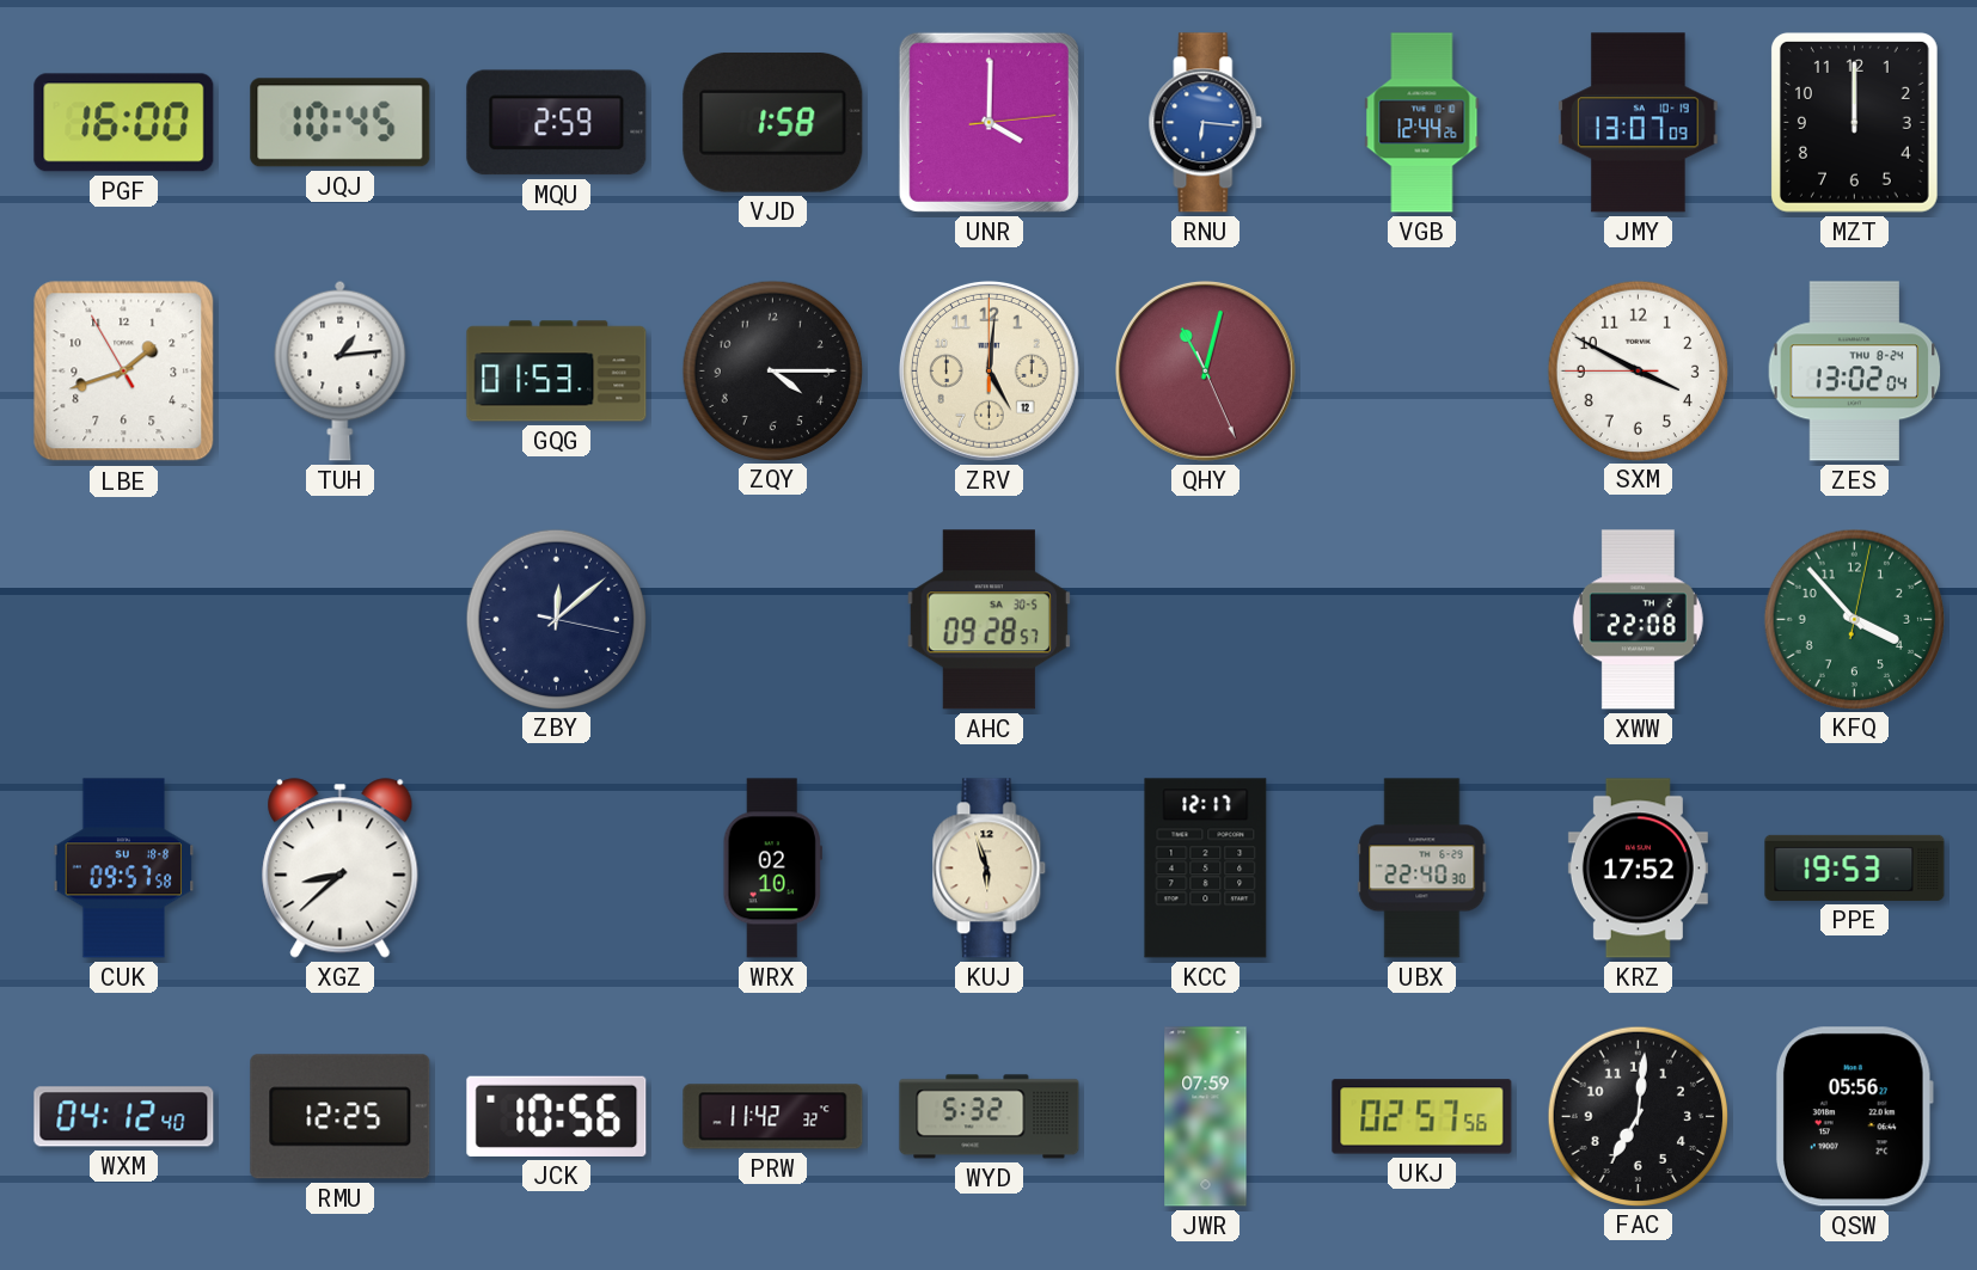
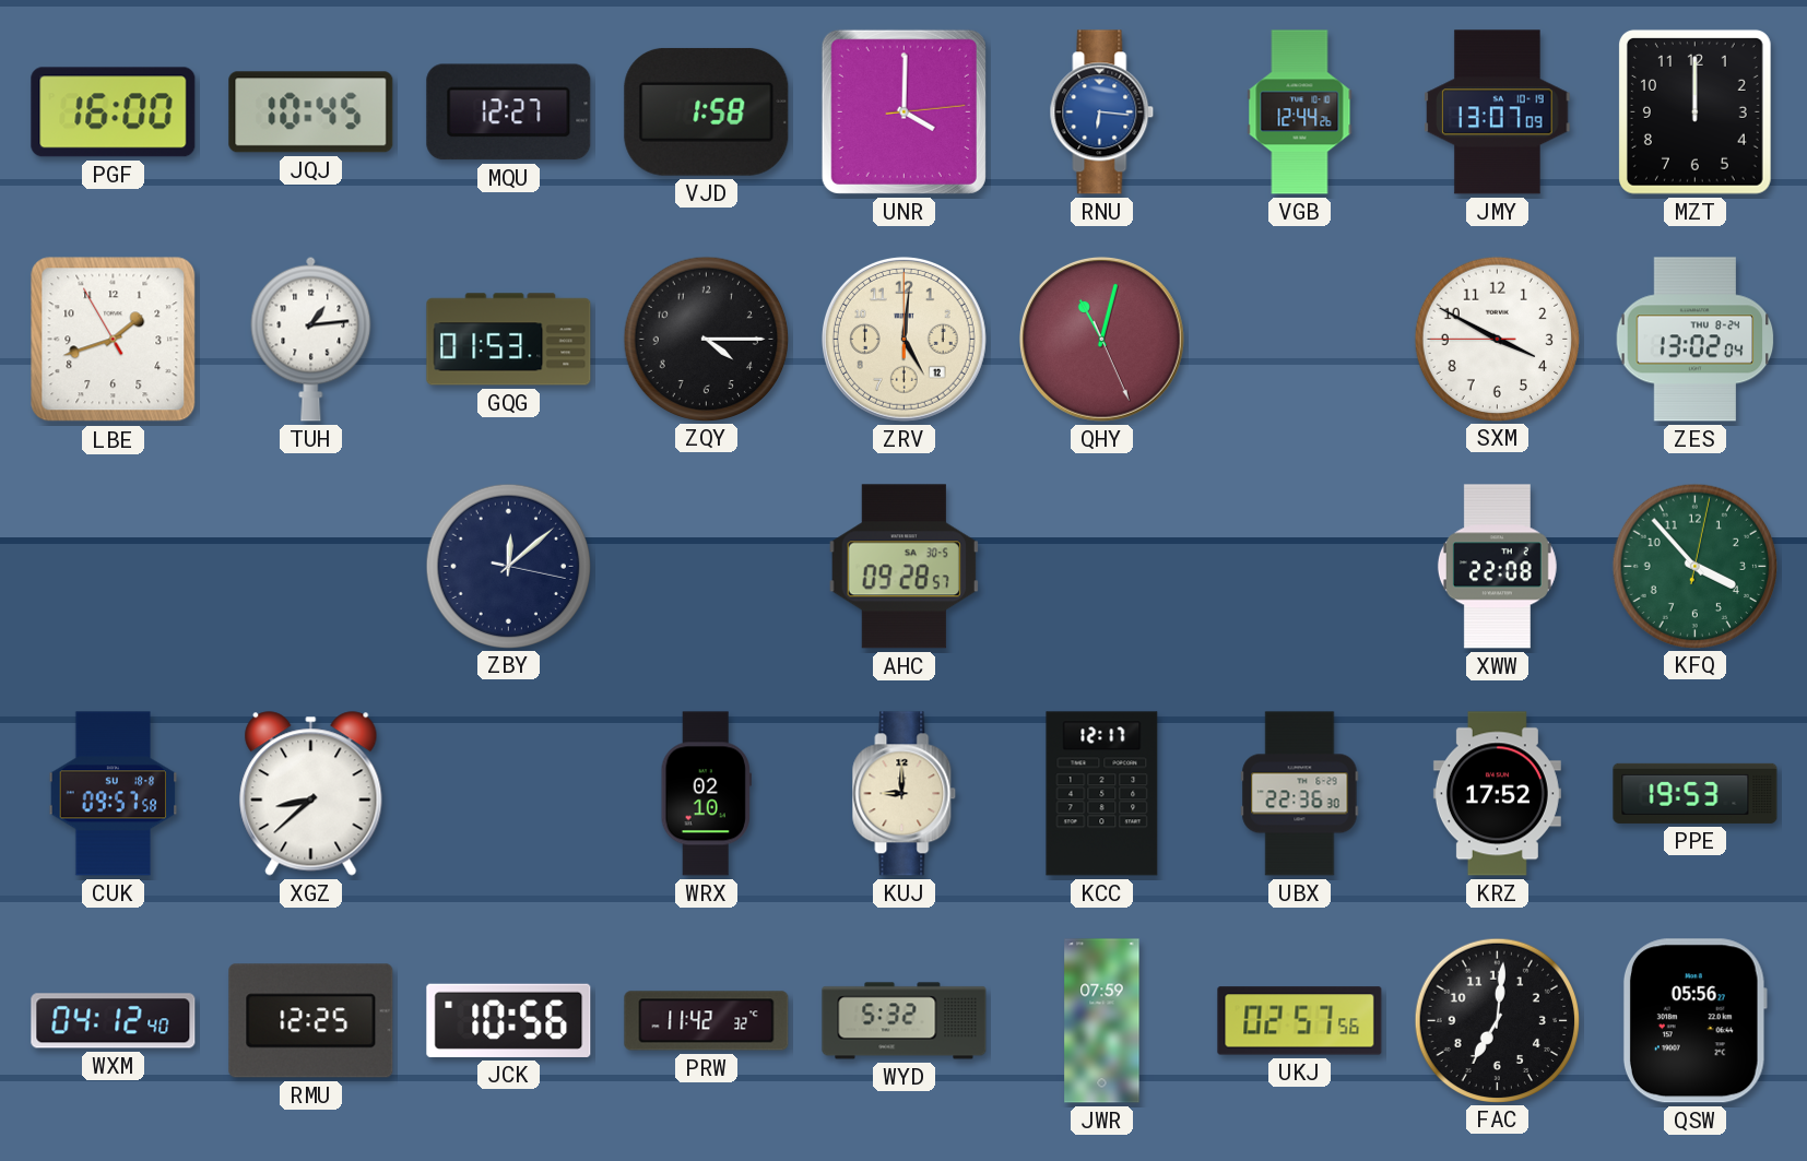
MQU: 2:59 -> 12:27 (509, 112)
KUJ: 5:57 -> 9:00 (905, 794)
UBX: 22:40 -> 22:36 (1300, 794)
